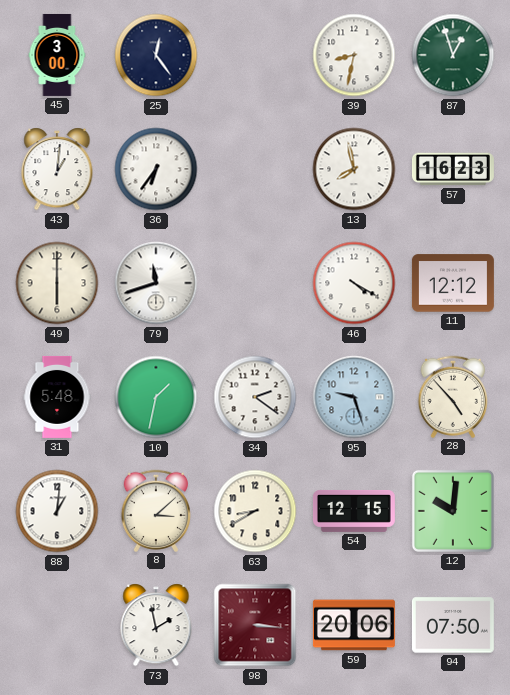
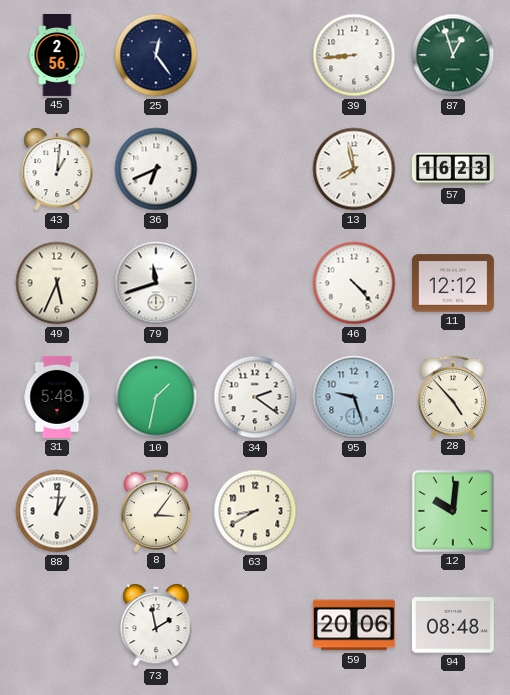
45: 3:00 -> 2:56 (57, 55)
39: 8:32 -> 8:44 (354, 55)
36: 6:36 -> 6:41 (156, 169)
49: 6:00 -> 5:34 (57, 283)
46: 4:20 -> 4:23 (354, 283)
8: 3:08 -> 3:06 (156, 510)
54: 12:15 -> none (354, 511)
98: 3:16 -> none (255, 625)
94: 07:50 -> 08:48 (453, 625)
